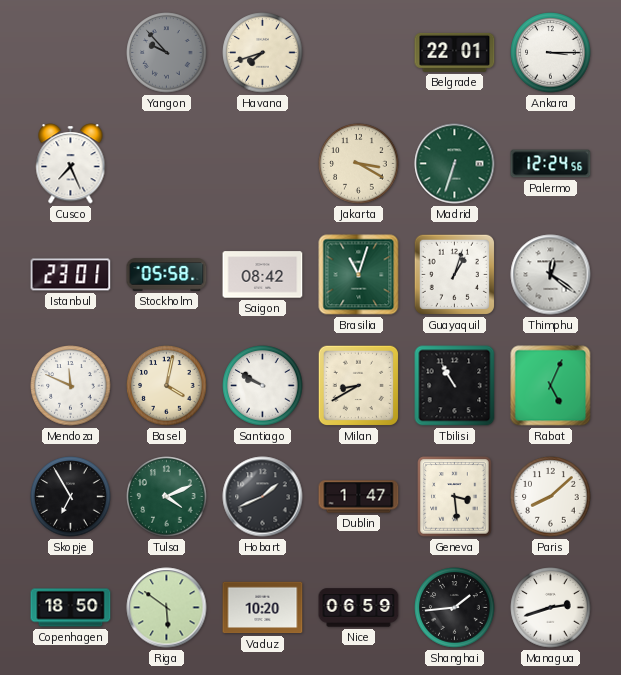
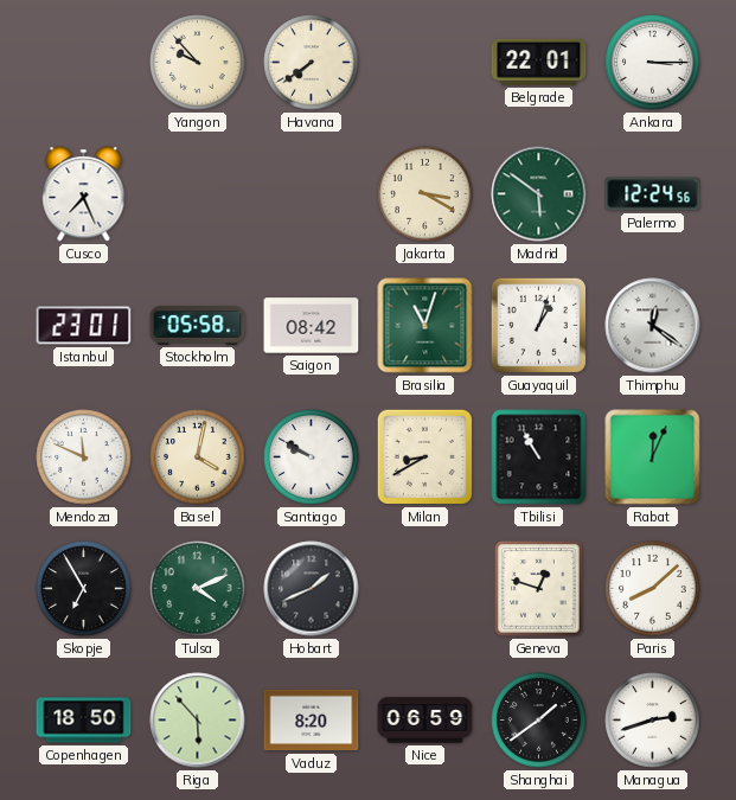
Yangon dial: grey -> cream (198, 63)
Havana: 7:42 -> 7:39 (312, 63)
Madrid: 6:33 -> 5:51 (539, 194)
Rabat: 5:04 -> 12:04 (653, 457)
Dublin: 1:47 -> none (359, 497)
Geneva: 3:29 -> 12:48 (539, 589)
Riga: 5:51 -> 5:53 (198, 721)
Vaduz: 10:20 -> 8:20 (312, 721)
Shanghai: 1:44 -> 1:39 (539, 721)
